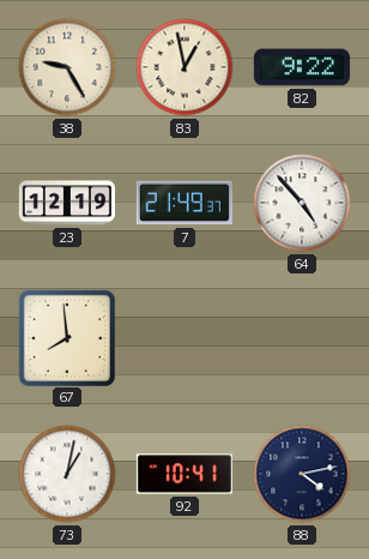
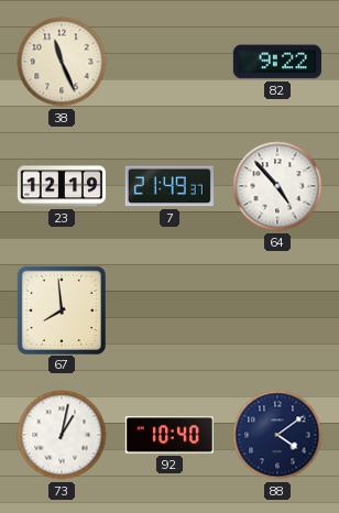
38: 9:25 -> 11:26 (62, 62)
83: 12:58 -> none (184, 67)
92: 10:41 -> 10:40 (169, 435)
88: 4:13 -> 4:09 (277, 435)
